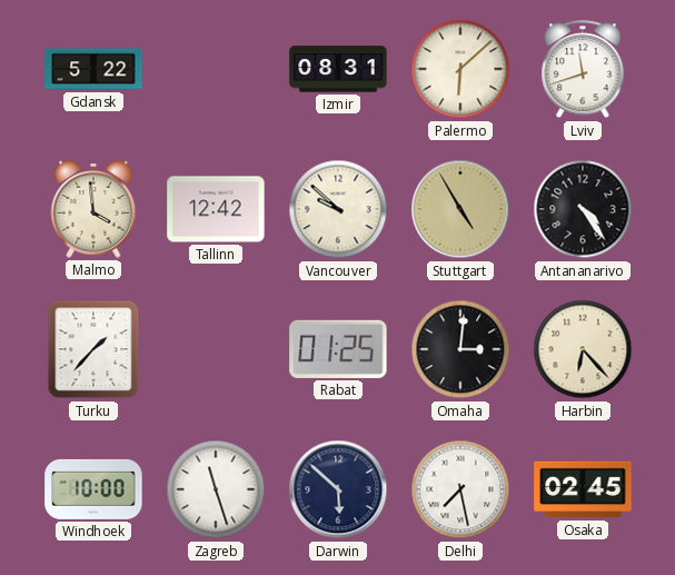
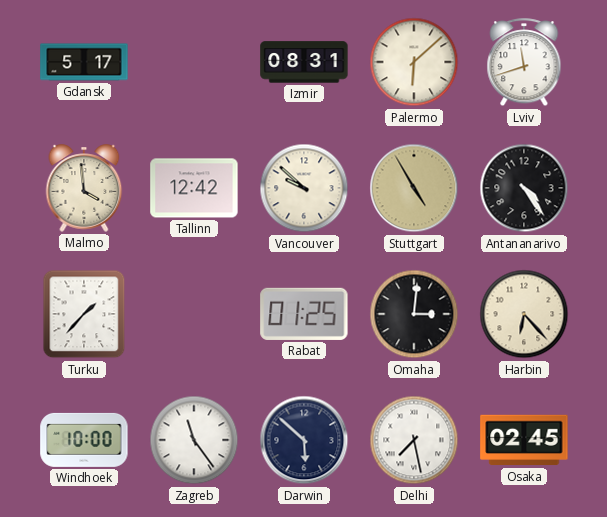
Gdansk: 5:22 -> 5:17 (84, 62)
Zagreb: 11:27 -> 11:24 (194, 440)
